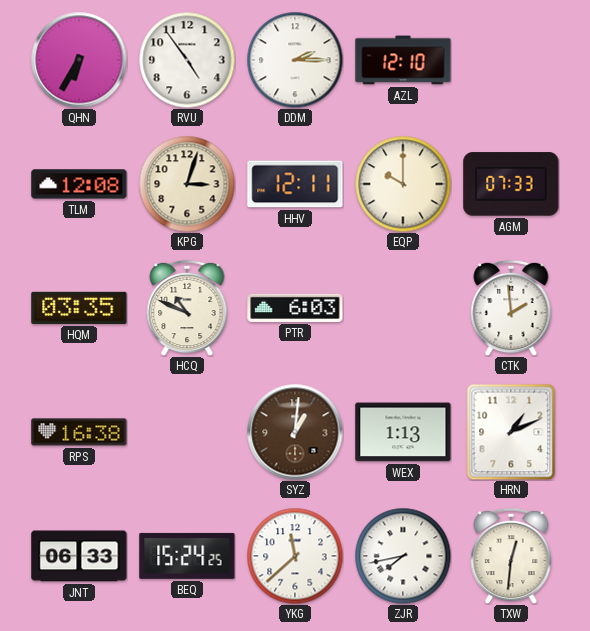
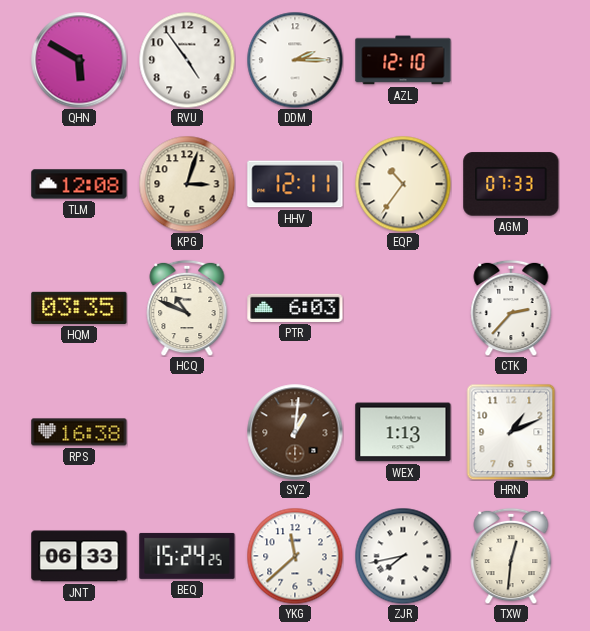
QHN: 6:35 -> 5:50 (79, 60)
EQP: 10:00 -> 10:36 (403, 184)
CTK: 1:59 -> 2:37 (511, 308)
